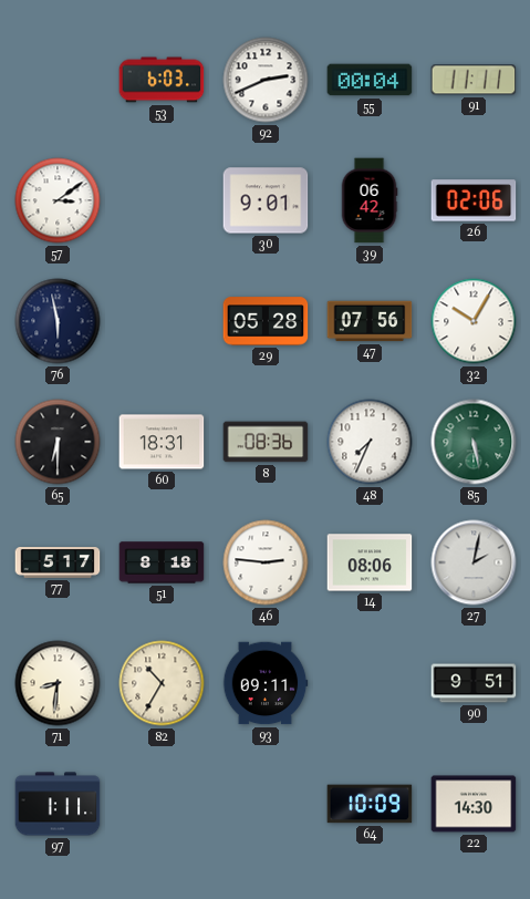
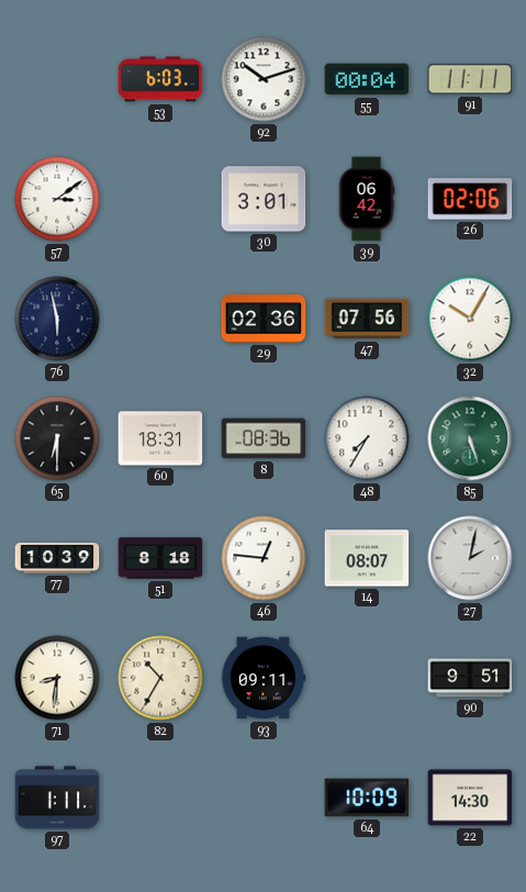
92: 2:41 -> 10:12 (264, 79)
30: 9:01 -> 3:01 (264, 199)
29: 05:28 -> 02:36 (264, 319)
48: 7:34 -> 7:35 (367, 438)
85: 5:28 -> 5:27 (470, 438)
77: 5:17 -> 10:39 (57, 559)
46: 2:46 -> 12:46 (264, 558)
14: 08:06 -> 08:07 (367, 558)
